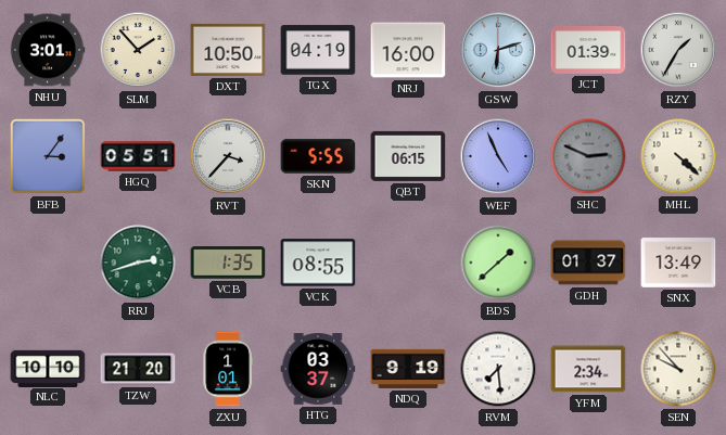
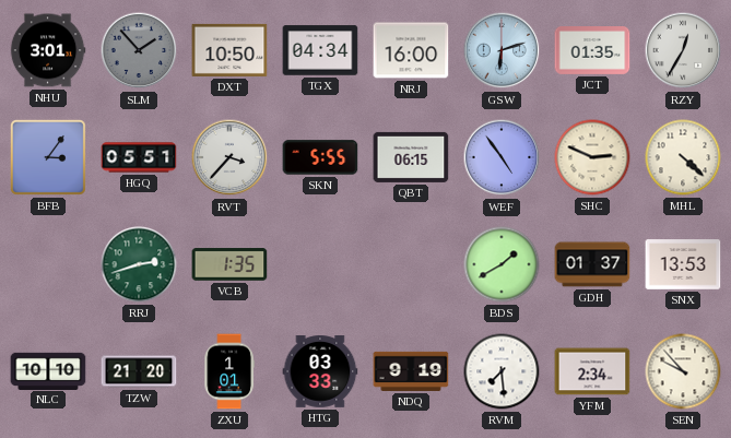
SLM dial: cream -> grey (139, 50)
TGX: 04:19 -> 04:34 (320, 50)
JCT: 01:39 -> 01:35 (592, 51)
RZY: 1:35 -> 12:35 (683, 50)
WEF: 4:56 -> 4:54 (502, 157)
SHC dial: grey -> cream (592, 157)
VCK: 08:55 -> none (318, 263)
BDS: 1:38 -> 1:40 (502, 264)
SNX: 13:49 -> 13:53 (683, 264)
HTG: 03:37 -> 03:33 (320, 372)
